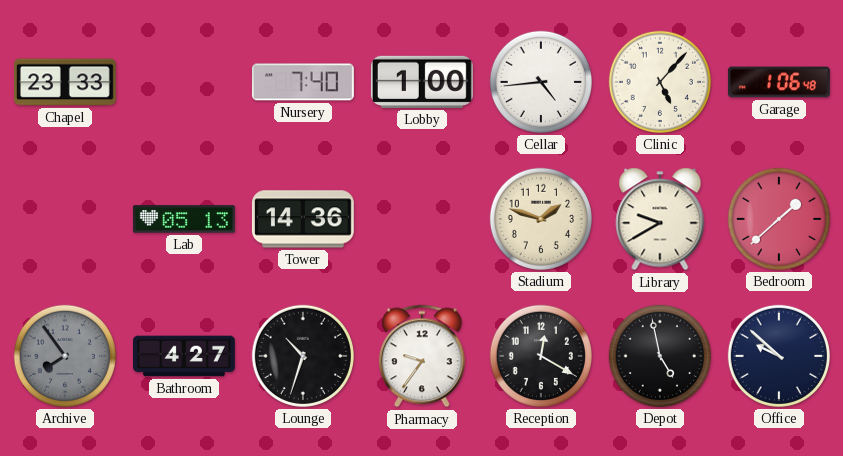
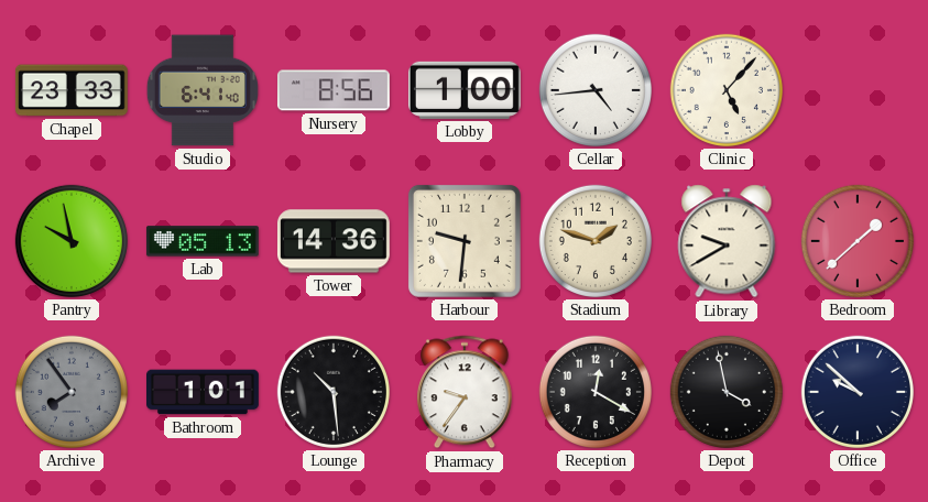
Studio: none -> 6:41 (203, 90)
Nursery: 7:40 -> 8:56 (334, 90)
Garage: 1:06 -> none (779, 82)
Pantry: none -> 9:58 (72, 241)
Harbour: none -> 9:31 (465, 241)
Bathroom: 4:27 -> 1:01 (204, 392)
Lounge: 10:33 -> 10:29 (334, 392)
Depot: 4:58 -> 3:58 (727, 392)
